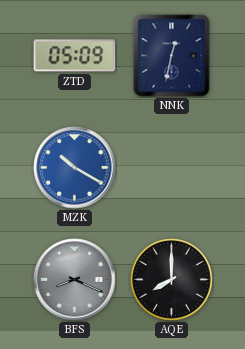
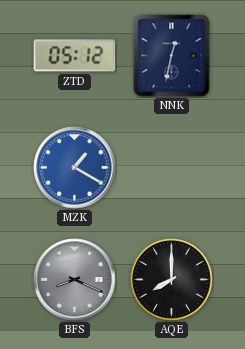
ZTD: 05:09 -> 05:12 (75, 56)
MZK: 10:20 -> 1:20 (75, 168)
